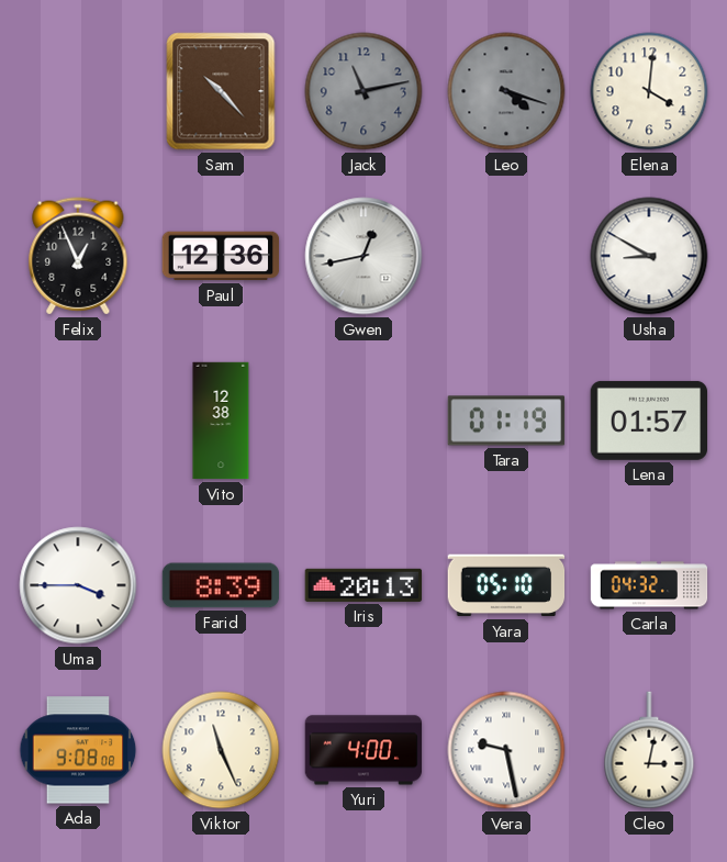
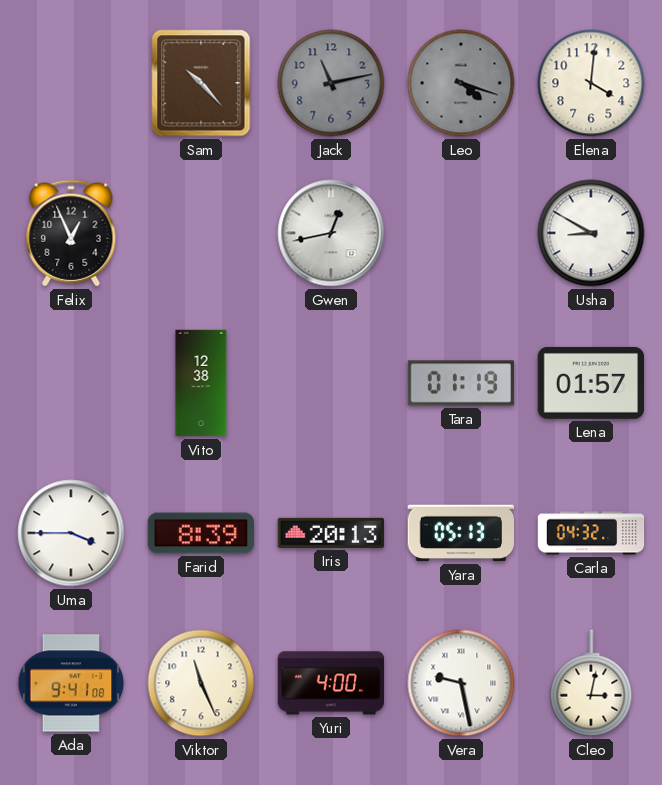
Paul: 12:36 -> none (221, 256)
Yara: 05:10 -> 05:13 (461, 533)
Ada: 9:08 -> 9:41 (71, 683)
